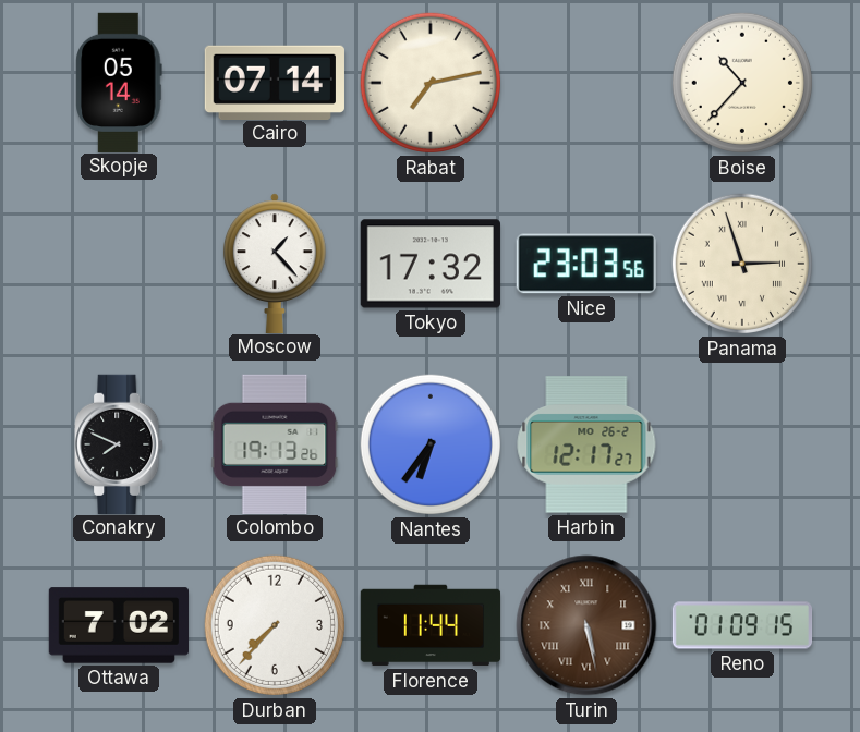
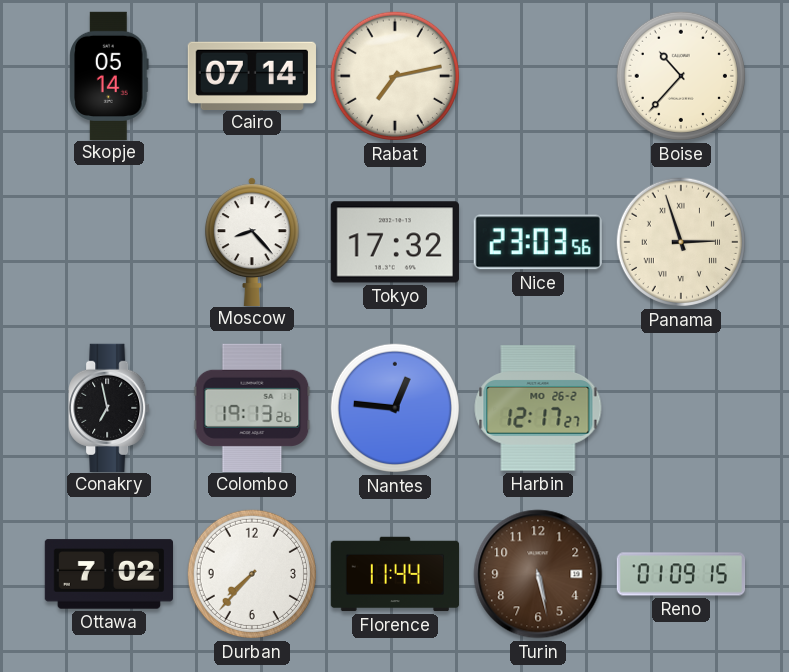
Moscow: 1:23 -> 8:23 (252, 241)
Conakry: 7:49 -> 6:58 (109, 407)
Nantes: 6:36 -> 12:46 (395, 408)
Turin numerals: Roman -> Arabic (538, 574)
